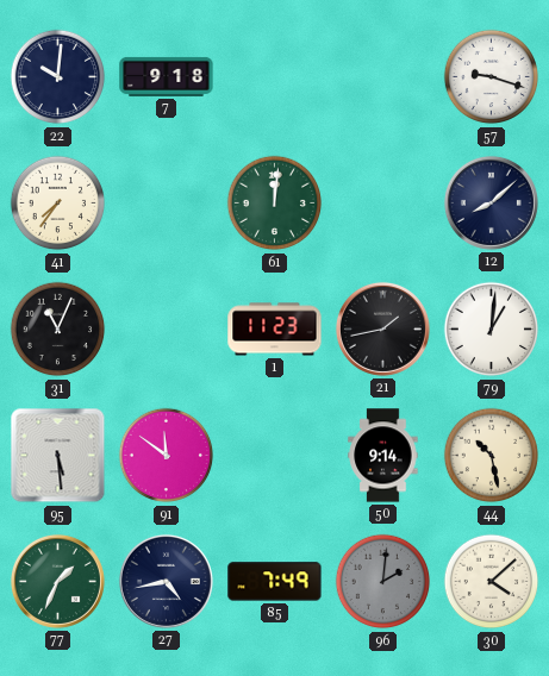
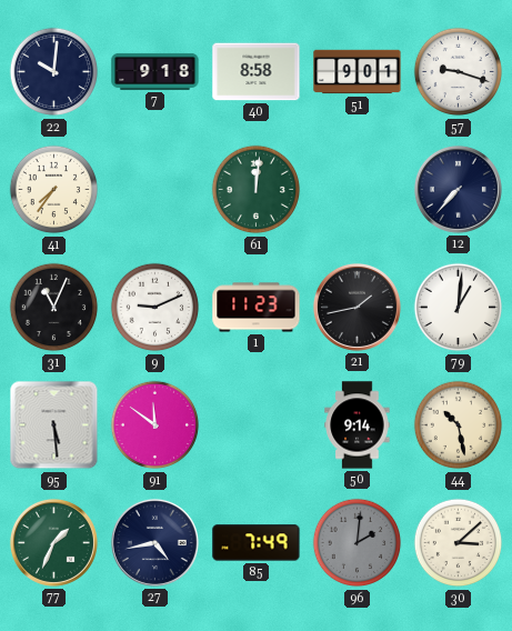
40: none -> 8:58 (257, 72)
51: none -> 9:01 (358, 72)
12: 8:08 -> 7:37 (458, 189)
9: none -> 9:11 (155, 308)
30: 4:08 -> 3:08 (459, 543)
